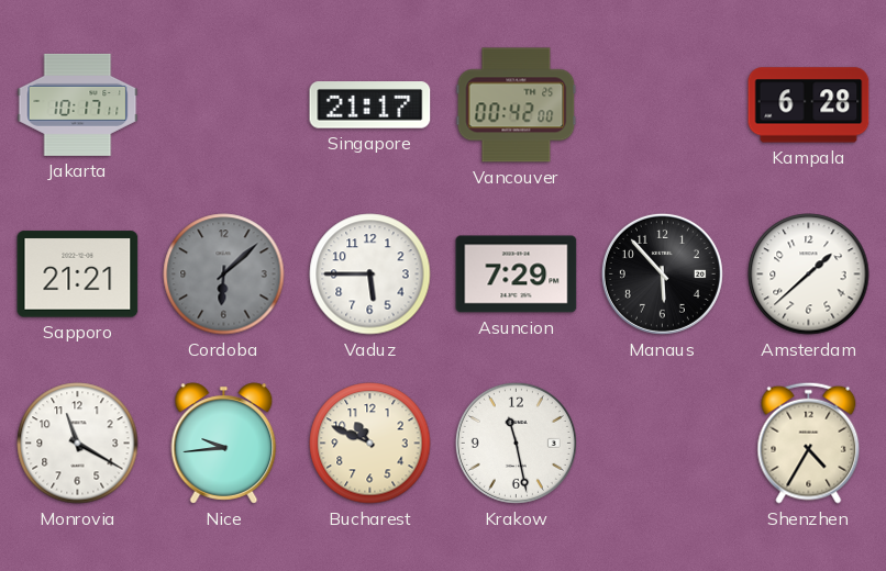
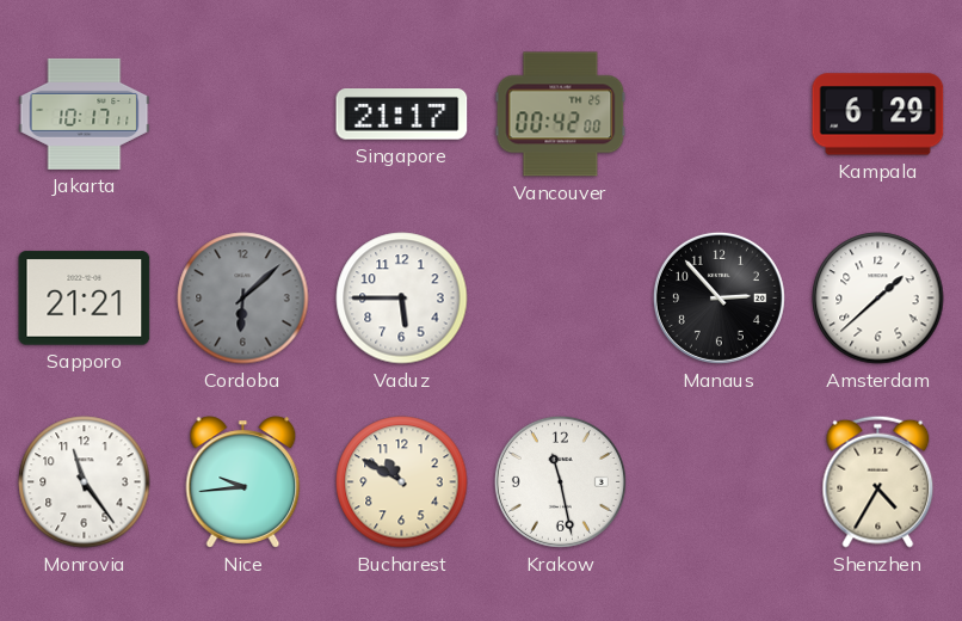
Kampala: 6:28 -> 6:29 (878, 115)
Asuncion: 7:29 -> none (517, 275)
Manaus: 5:53 -> 2:53 (719, 297)
Monrovia: 11:20 -> 11:24 (85, 482)
Bucharest: 10:49 -> 10:50 (402, 482)
